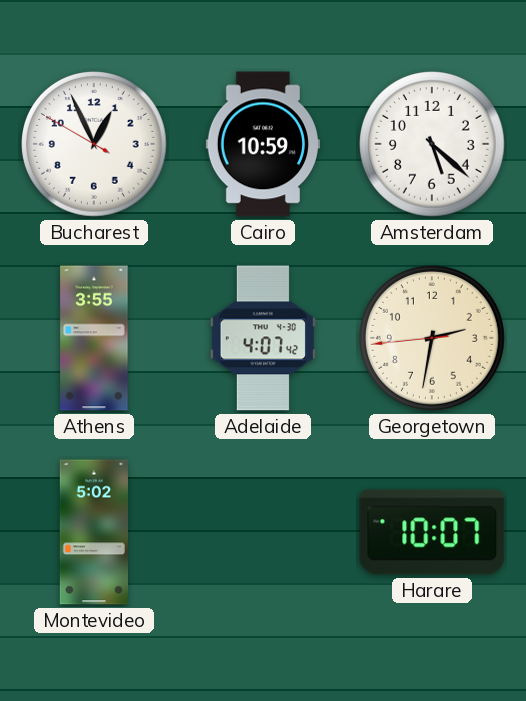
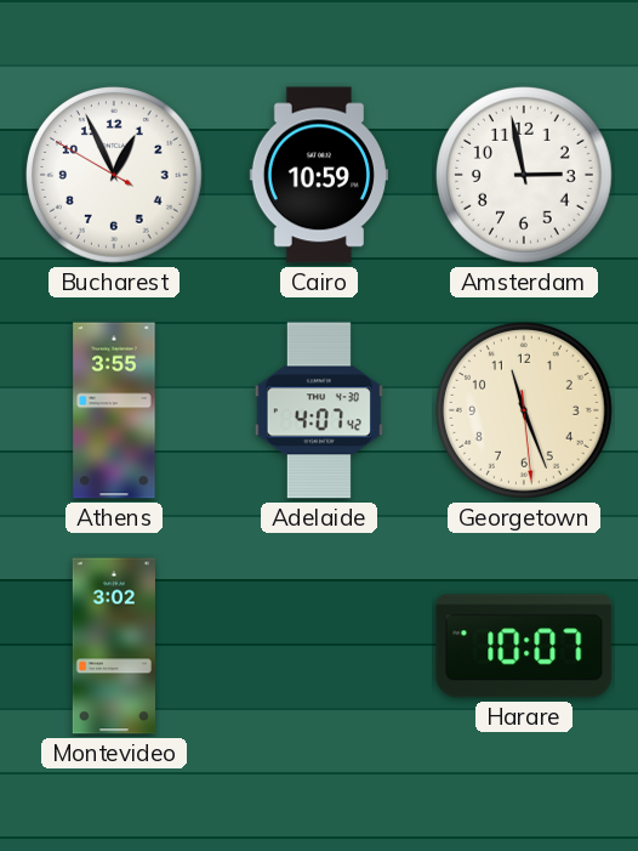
Amsterdam: 5:22 -> 2:58 (525, 176)
Georgetown: 2:31 -> 11:26 (525, 412)
Montevideo: 5:02 -> 3:02 (114, 646)
